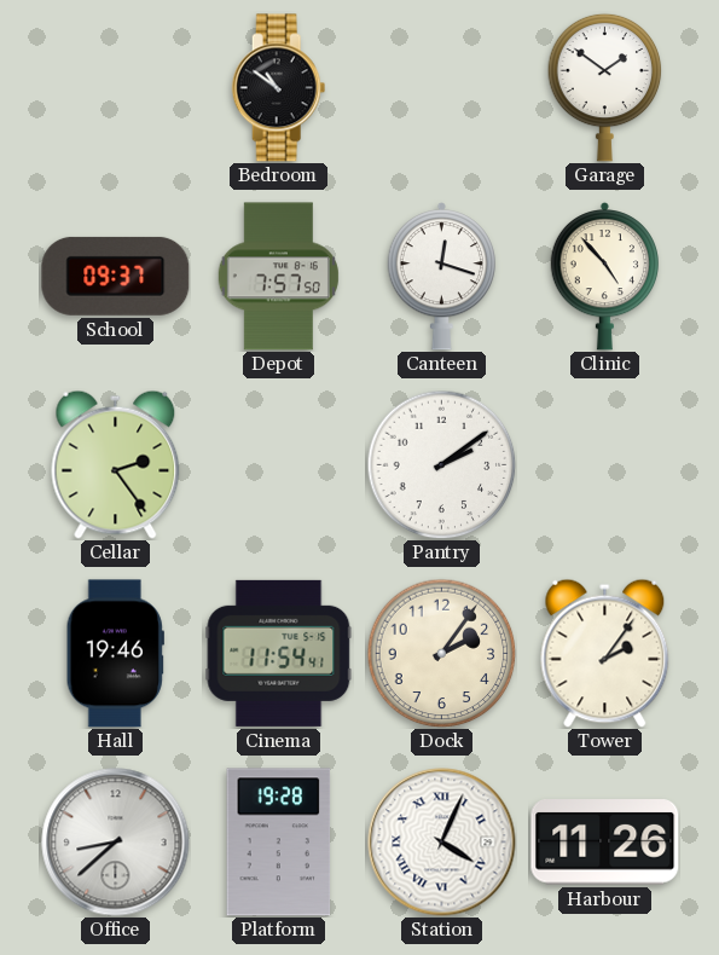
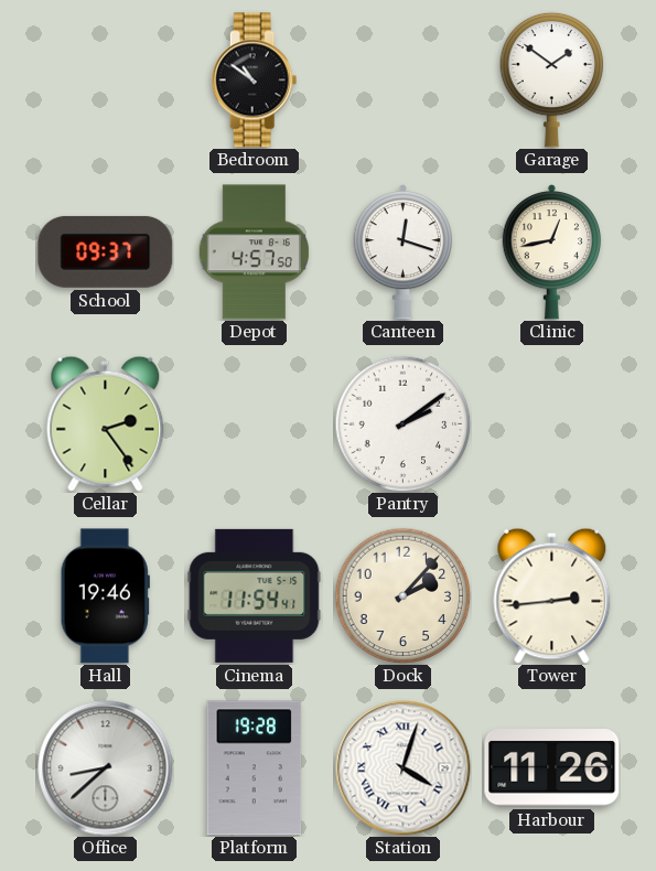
Depot: 7:57 -> 4:57 (254, 252)
Clinic: 4:53 -> 12:43 (551, 252)
Dock: 2:06 -> 2:07 (402, 595)
Tower: 2:06 -> 2:44 (552, 595)
Station: 4:04 -> 4:03 (404, 768)
